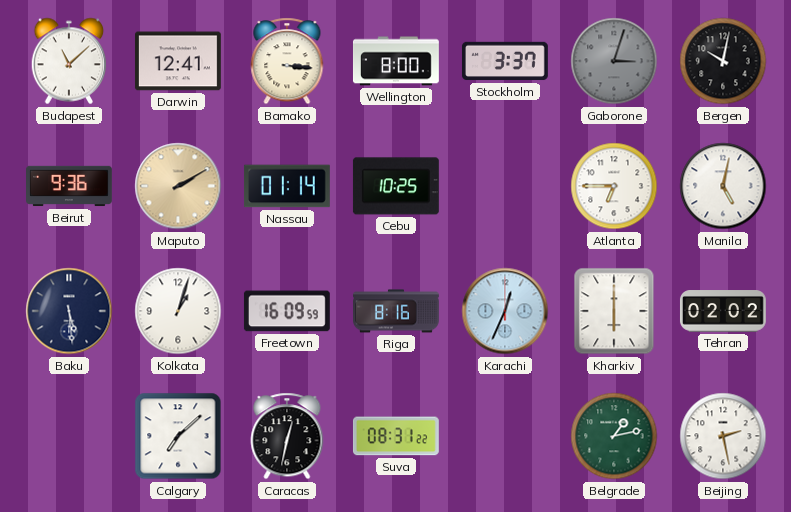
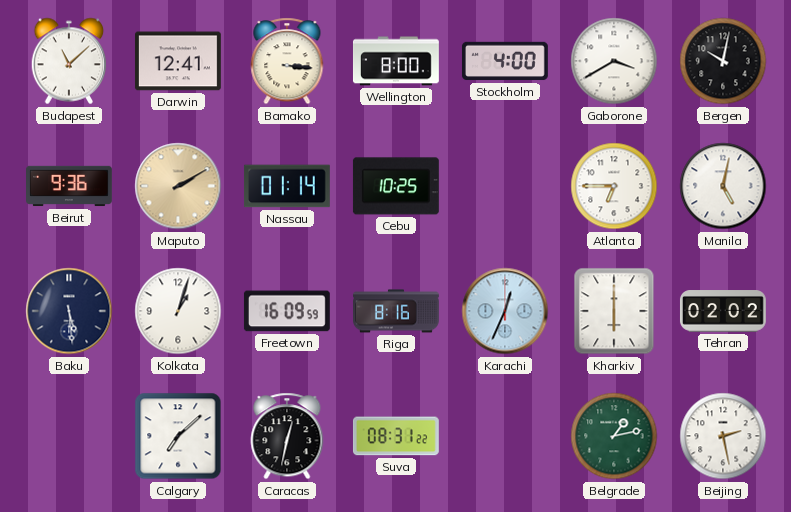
Stockholm: 3:37 -> 4:00 (505, 61)
Gaborone: 3:03 -> 3:40 (614, 61)
Gaborone dial: grey -> white (614, 61)
